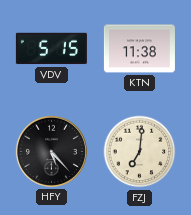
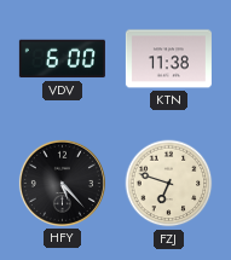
VDV: 5:15 -> 6:00 (62, 59)
FZJ: 7:01 -> 6:48 (169, 184)
